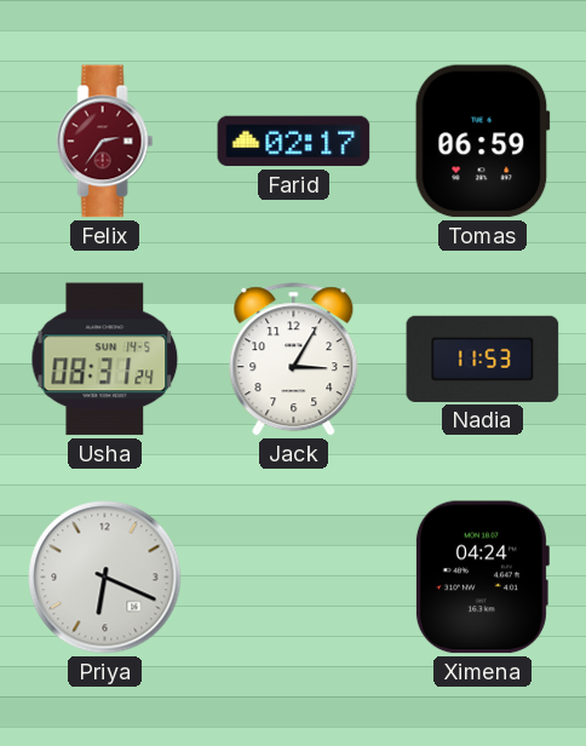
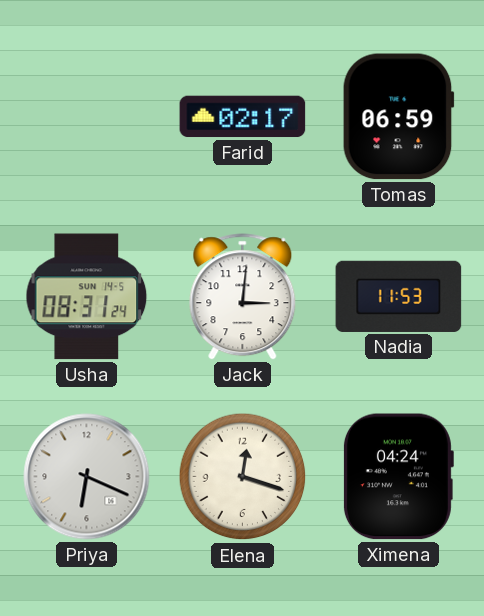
Felix: 2:36 -> none (105, 142)
Jack: 3:05 -> 3:01 (243, 297)
Elena: none -> 12:18 (243, 477)
